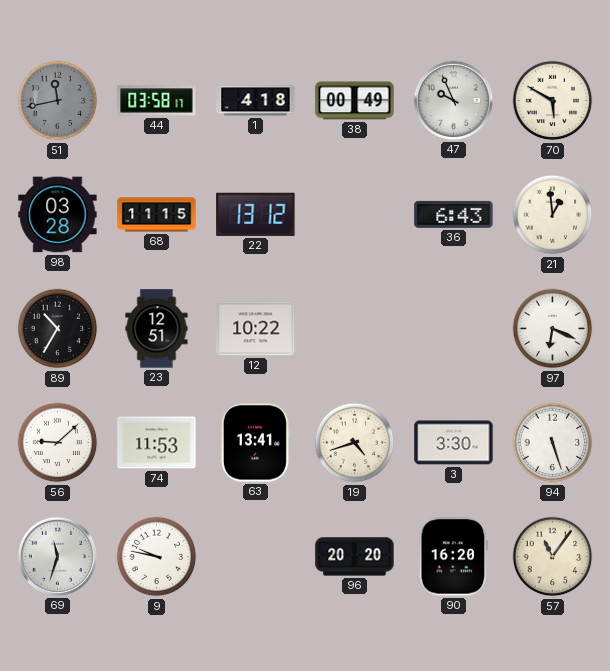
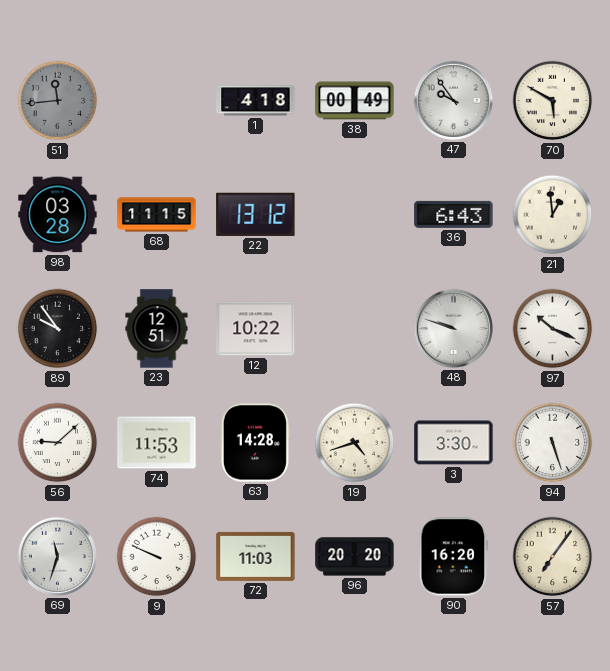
51: 11:43 -> 11:44 (58, 101)
44: 03:58 -> none (157, 101)
47: 9:56 -> 9:54 (453, 100)
89: 10:35 -> 9:54 (58, 329)
48: none -> 9:48 (453, 328)
97: 6:19 -> 10:19 (553, 329)
63: 13:41 -> 14:28 (255, 443)
9: 9:47 -> 9:49 (157, 557)
72: none -> 11:03 (256, 556)
57: 11:06 -> 7:06 (553, 557)
